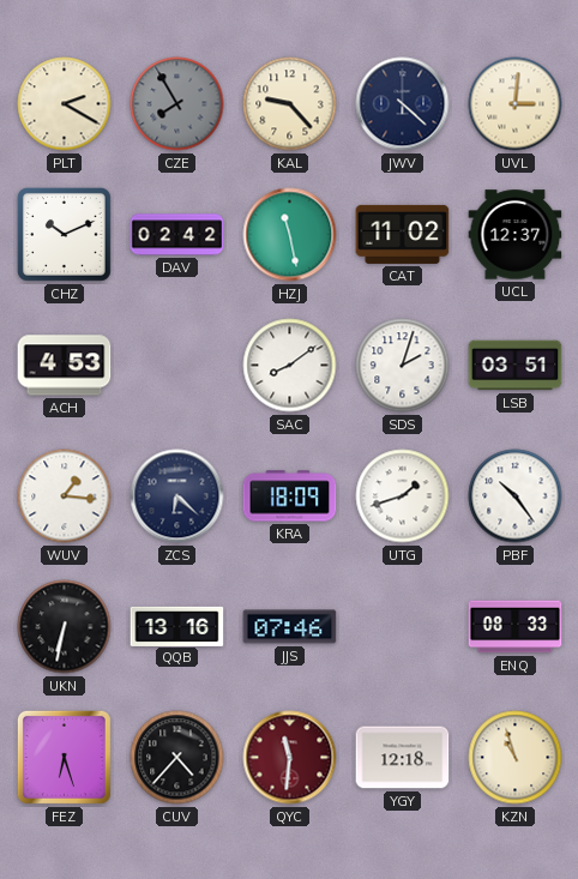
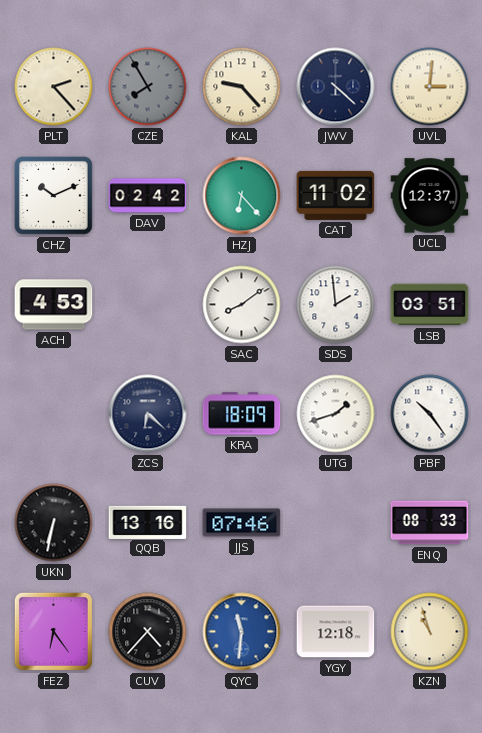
PLT: 2:20 -> 2:23 (54, 87)
HZJ: 11:28 -> 6:23 (242, 196)
SDS: 2:03 -> 1:59 (336, 305)
WUV: 1:16 -> none (65, 496)
FEZ: 6:27 -> 6:24 (53, 631)
QYC dial: burgundy -> blue (242, 632)
